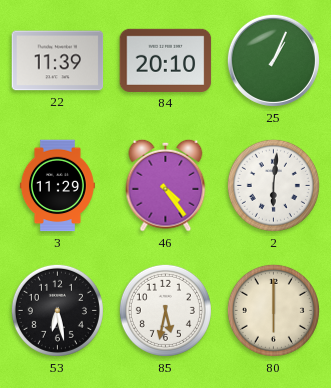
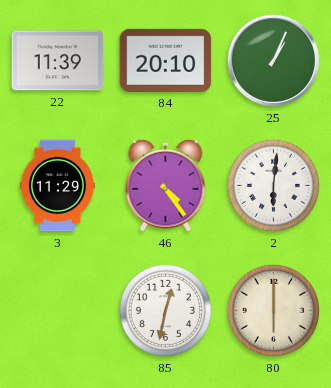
53: 6:28 -> none (57, 310)
85: 5:32 -> 12:32 (165, 310)
